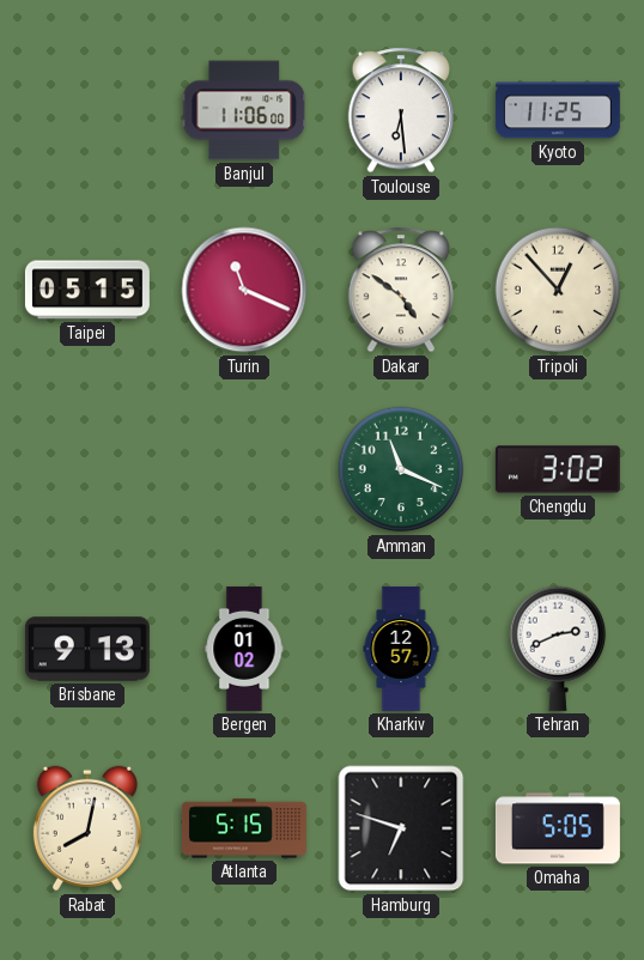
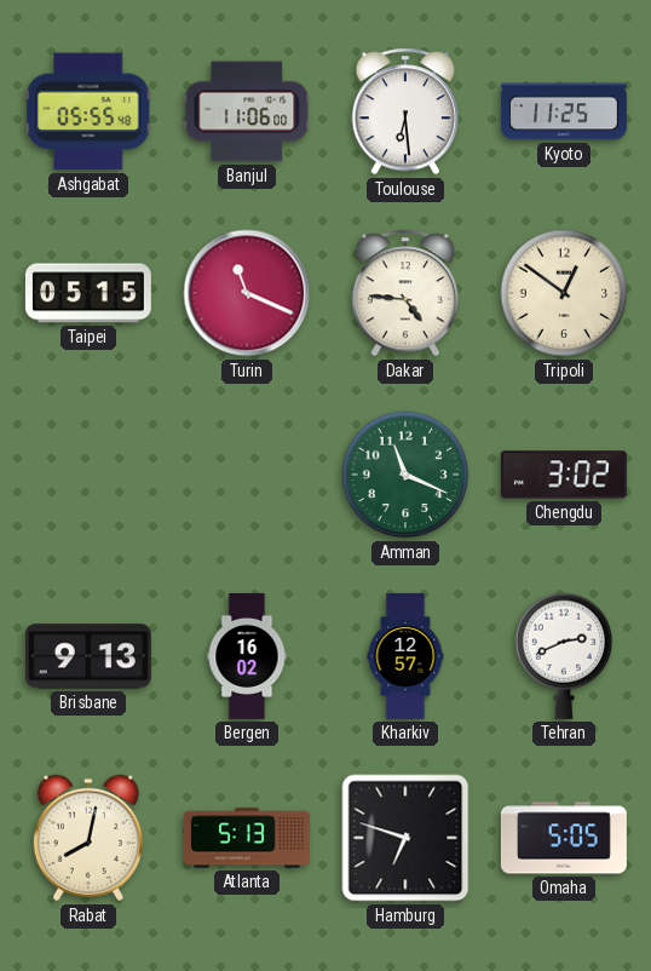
Ashgabat: none -> 05:55 (88, 111)
Dakar: 4:51 -> 4:46 (404, 293)
Tripoli: 12:53 -> 12:51 (564, 293)
Bergen: 01:02 -> 16:02 (247, 656)
Atlanta: 5:15 -> 5:13 (247, 838)
